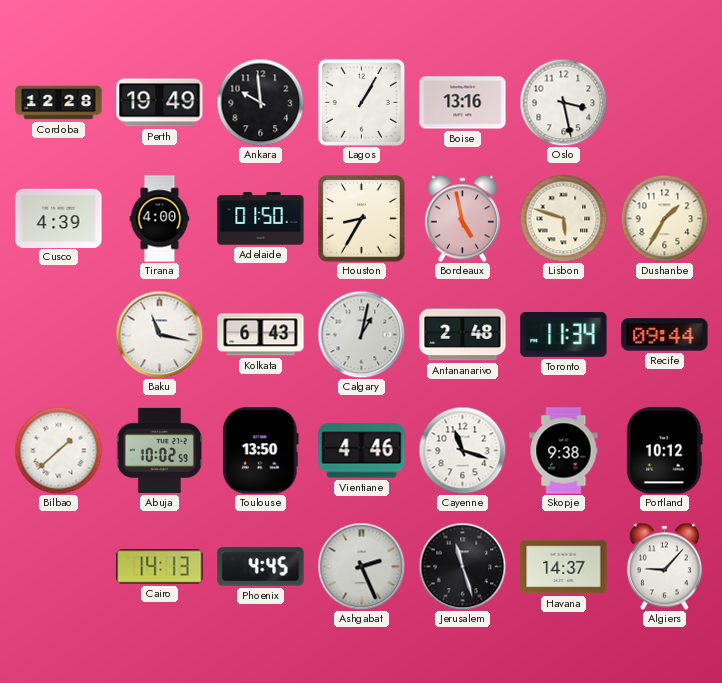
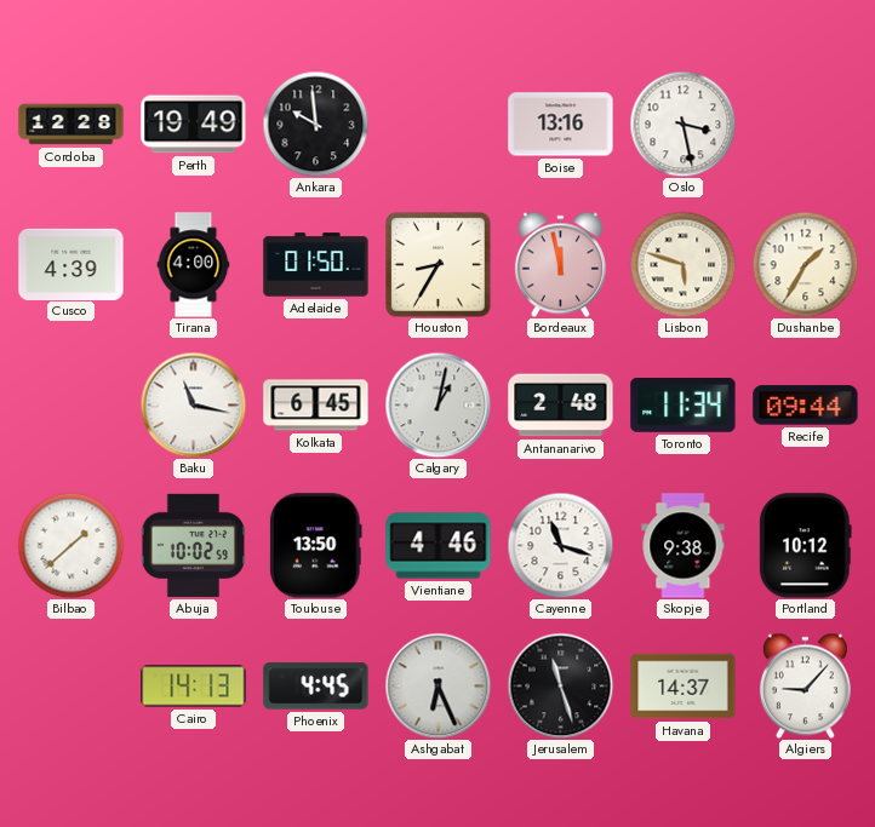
Lagos: 1:05 -> none (361, 102)
Bordeaux: 4:58 -> 11:58 (560, 264)
Kolkata: 6:43 -> 6:45 (316, 406)
Ashgabat: 2:26 -> 6:26 (438, 685)
